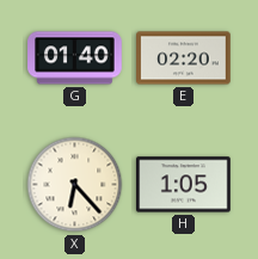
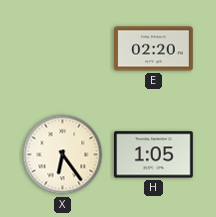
G: 01:40 -> none (75, 58)
X: 6:23 -> 6:24 (63, 155)
